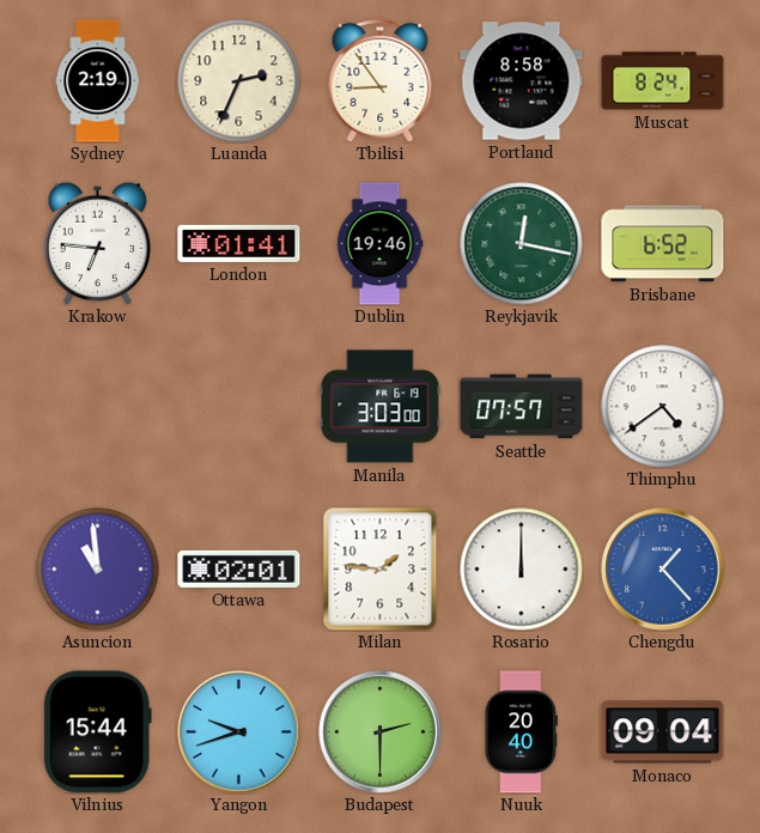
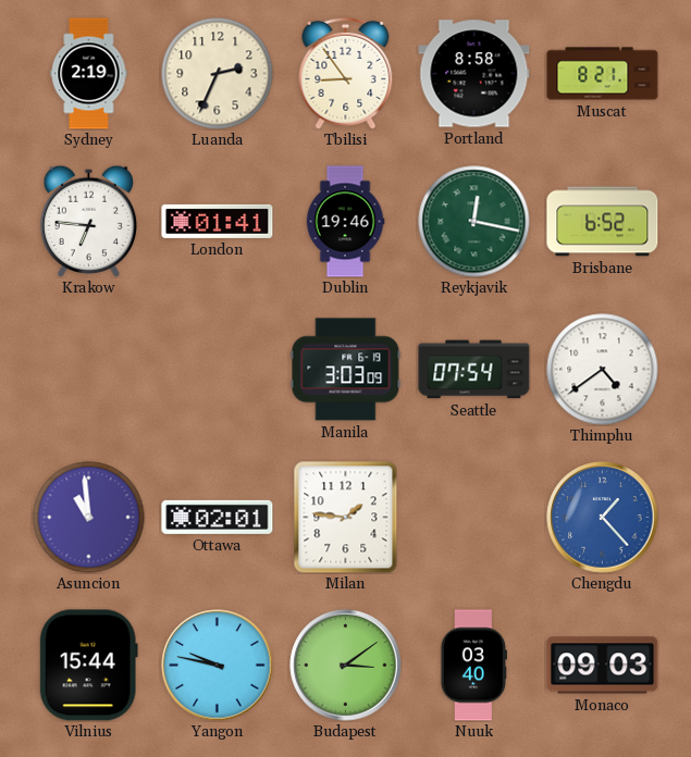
Muscat: 8:24 -> 8:21 (603, 74)
Manila: 3:03:00 -> 3:03:09 (346, 370)
Seattle: 07:57 -> 07:54 (474, 370)
Rosario: 12:00 -> none (522, 570)
Yangon: 9:42 -> 9:47 (218, 666)
Budapest: 2:30 -> 3:09 (346, 666)
Nuuk: 20:40 -> 03:40 (473, 666)
Monaco: 09:04 -> 09:03 (603, 666)
